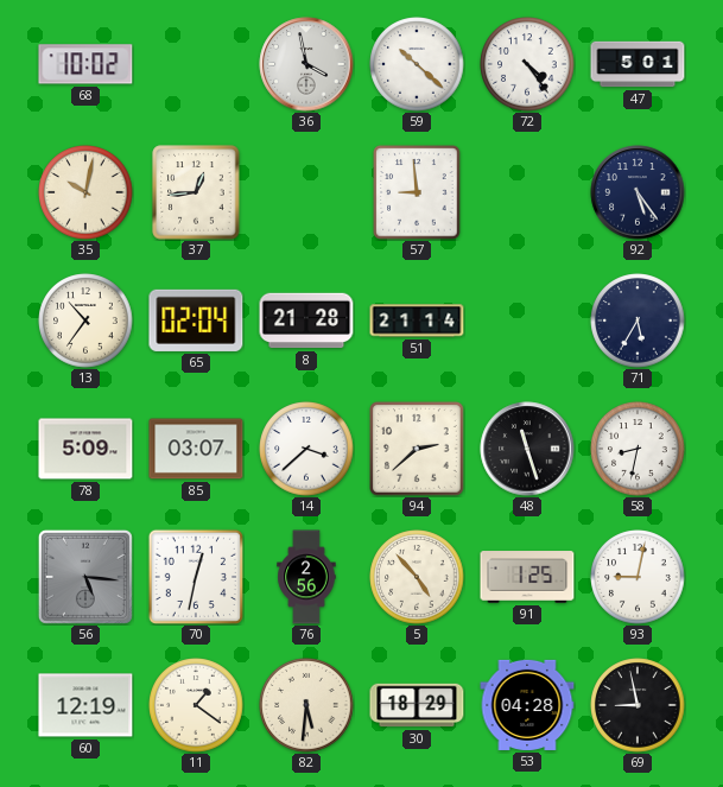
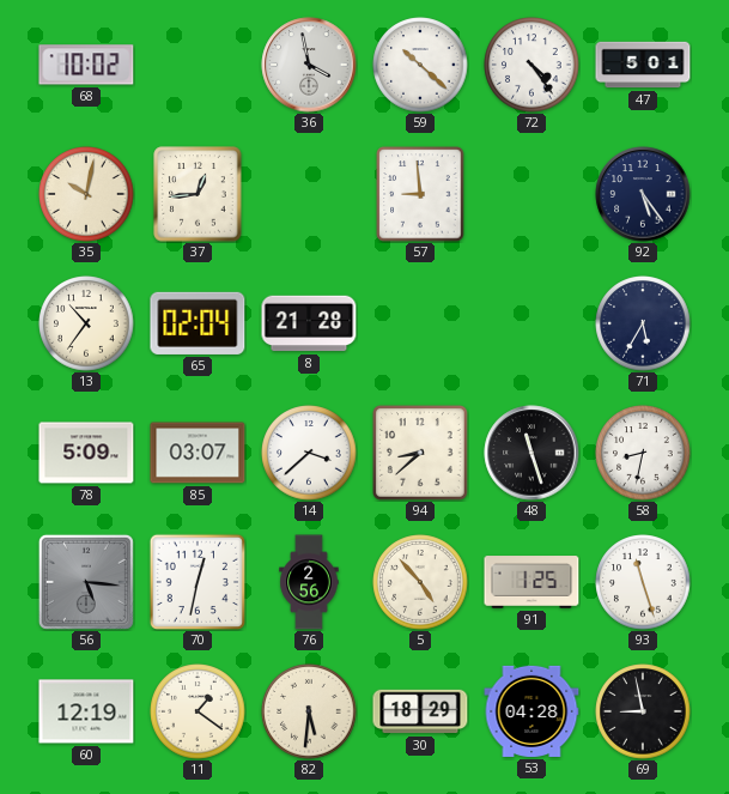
51: 21:14 -> none (417, 320)
94: 2:38 -> 8:38 (420, 453)
93: 9:02 -> 11:27 (643, 582)
